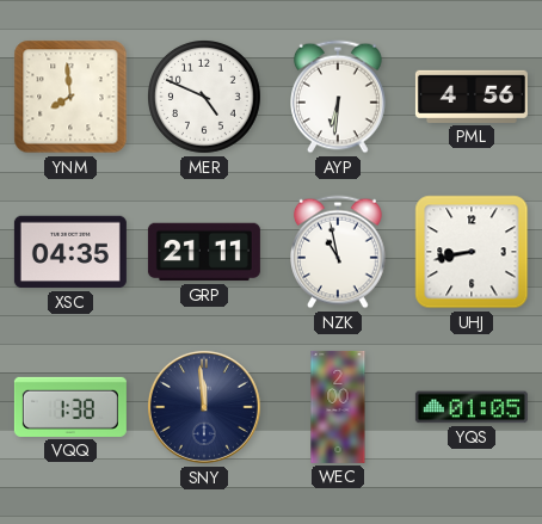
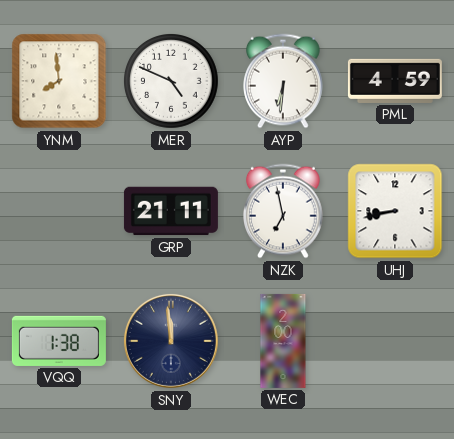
PML: 4:56 -> 4:59 (395, 81)
XSC: 04:35 -> none (70, 252)
NZK: 10:58 -> 6:58 (284, 211)
YQS: 01:05 -> none (472, 407)
